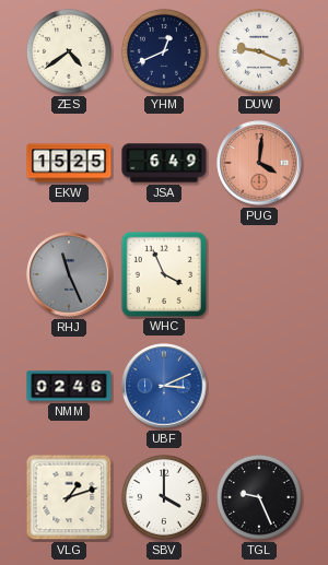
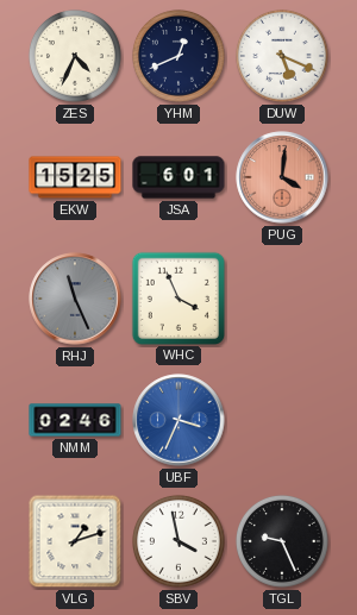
ZES: 4:39 -> 4:34 (75, 56)
DUW: 9:19 -> 5:19 (282, 56)
JSA: 6:49 -> 6:01 (178, 177)
UBF: 3:11 -> 3:34 (178, 420)
SBV: 4:00 -> 3:58 (178, 541)
